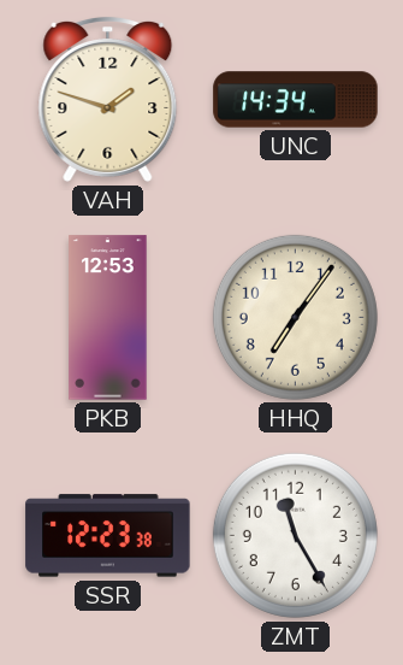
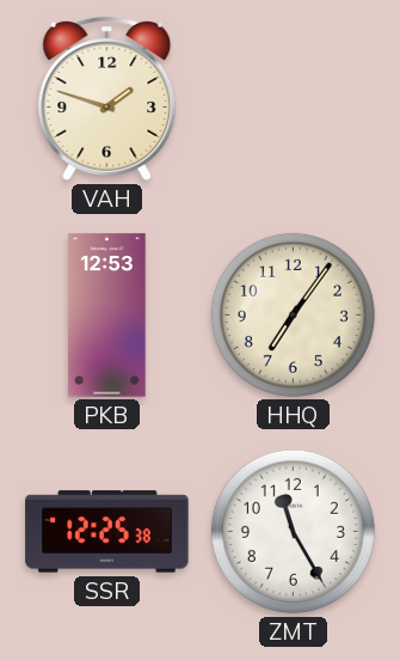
UNC: 14:34 -> none (296, 100)
SSR: 12:23 -> 12:25 (107, 532)
